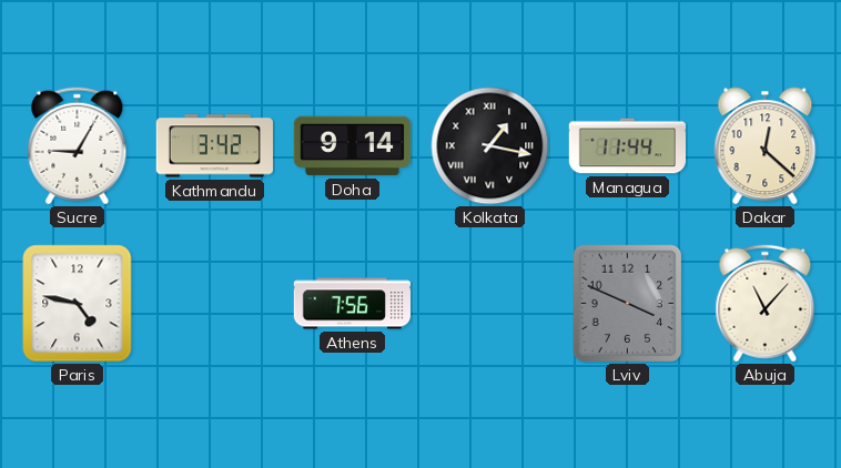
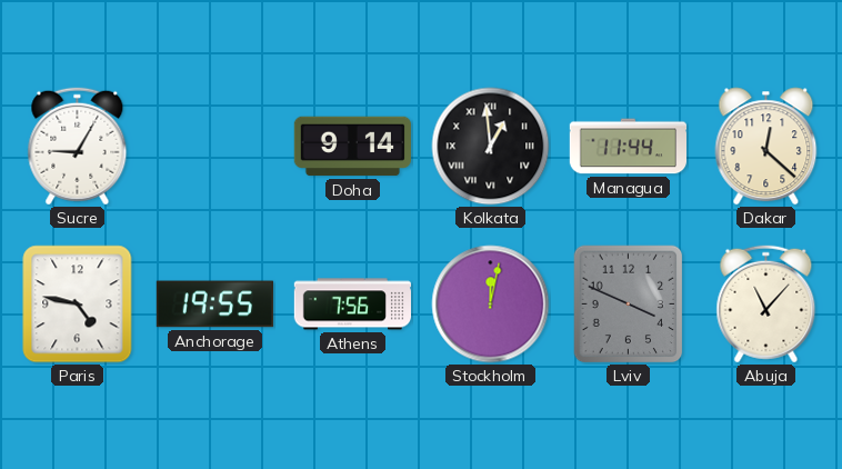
Kathmandu: 3:42 -> none (214, 146)
Kolkata: 1:17 -> 12:59 (491, 147)
Anchorage: none -> 19:55 (214, 305)
Stockholm: none -> 12:02 (491, 305)
